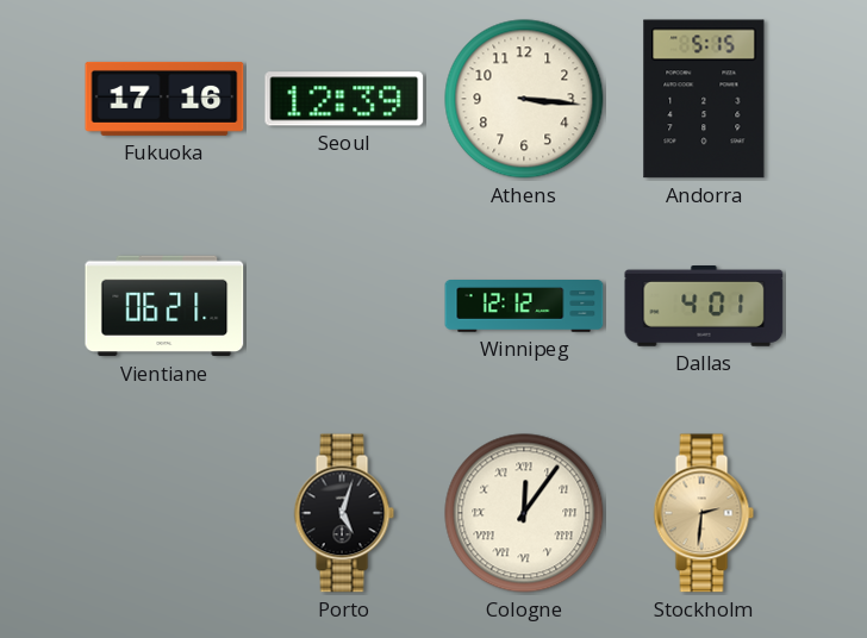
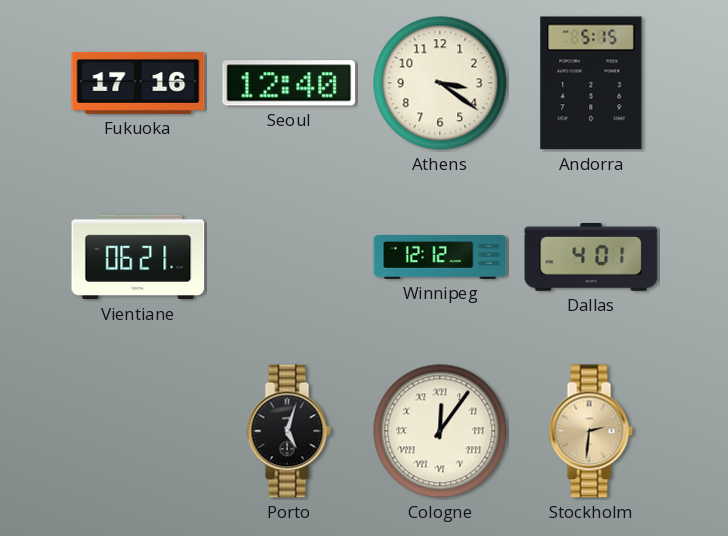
Seoul: 12:39 -> 12:40 (289, 83)
Athens: 3:16 -> 3:21 (440, 83)
